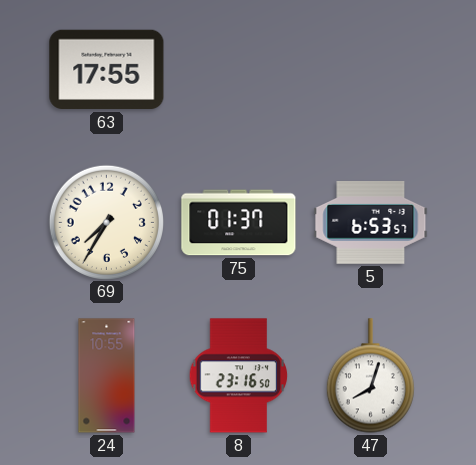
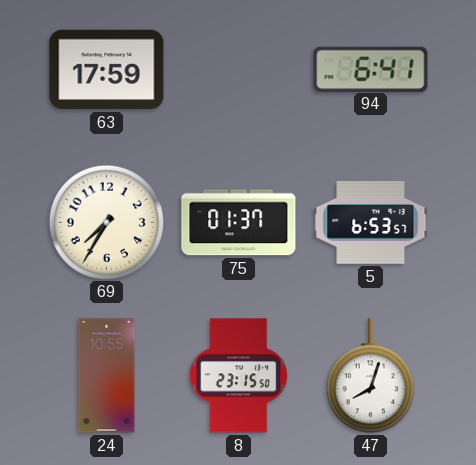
63: 17:55 -> 17:59 (107, 70)
94: none -> 6:41 (371, 69)
8: 23:16 -> 23:15 (239, 376)
